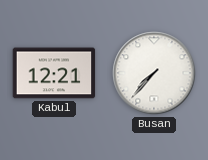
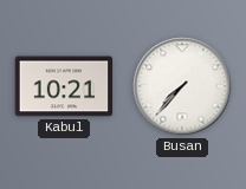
Kabul: 12:21 -> 10:21 (64, 86)
